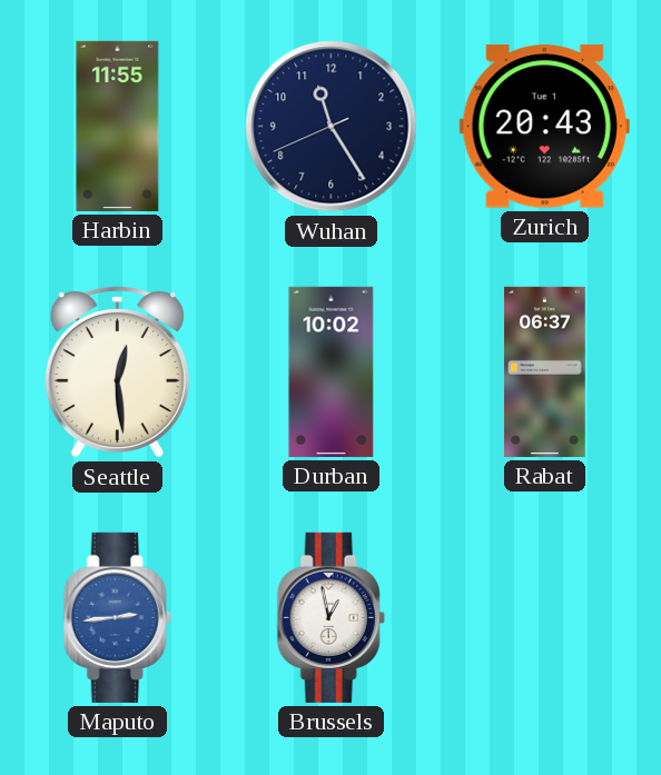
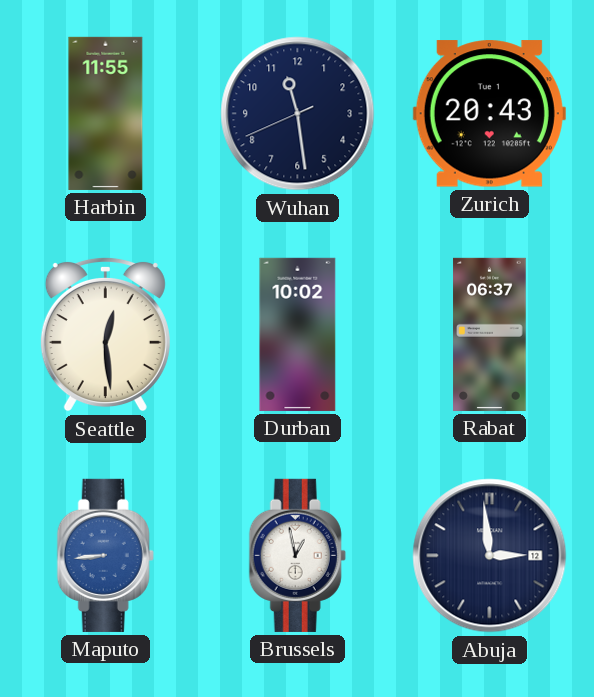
Wuhan: 11:24 -> 11:28 (298, 114)
Maputo: 2:44 -> 8:44 (105, 555)
Abuja: none -> 2:59 (490, 556)
